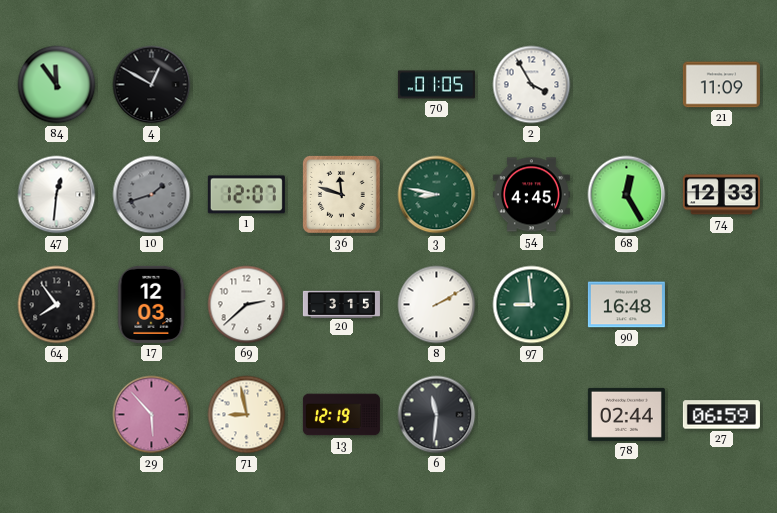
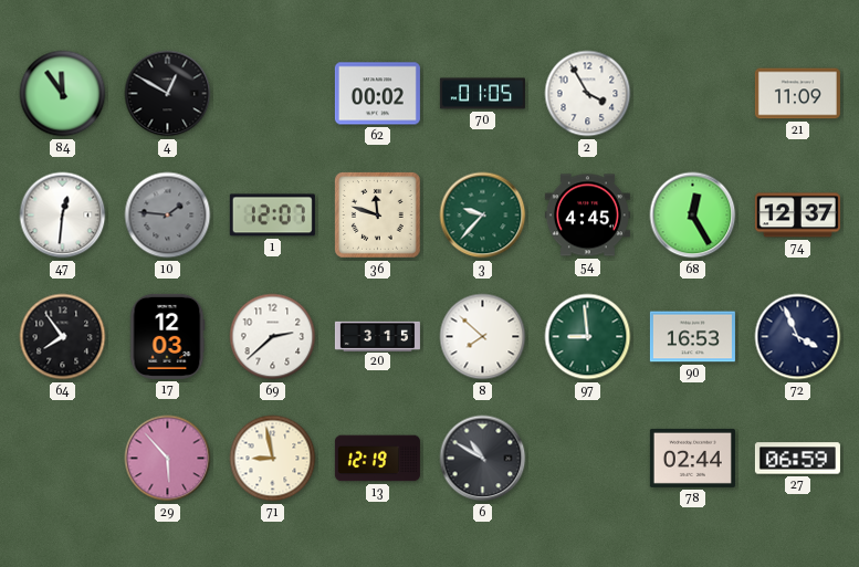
62: none -> 00:02 (377, 94)
10: 1:42 -> 1:46 (168, 216)
3: 8:47 -> 9:37 (483, 216)
74: 12:33 -> 12:37 (797, 216)
8: 2:10 -> 7:52 (483, 337)
90: 16:48 -> 16:53 (692, 337)
72: none -> 3:56 (798, 337)
6: 11:31 -> 10:50 (483, 459)
